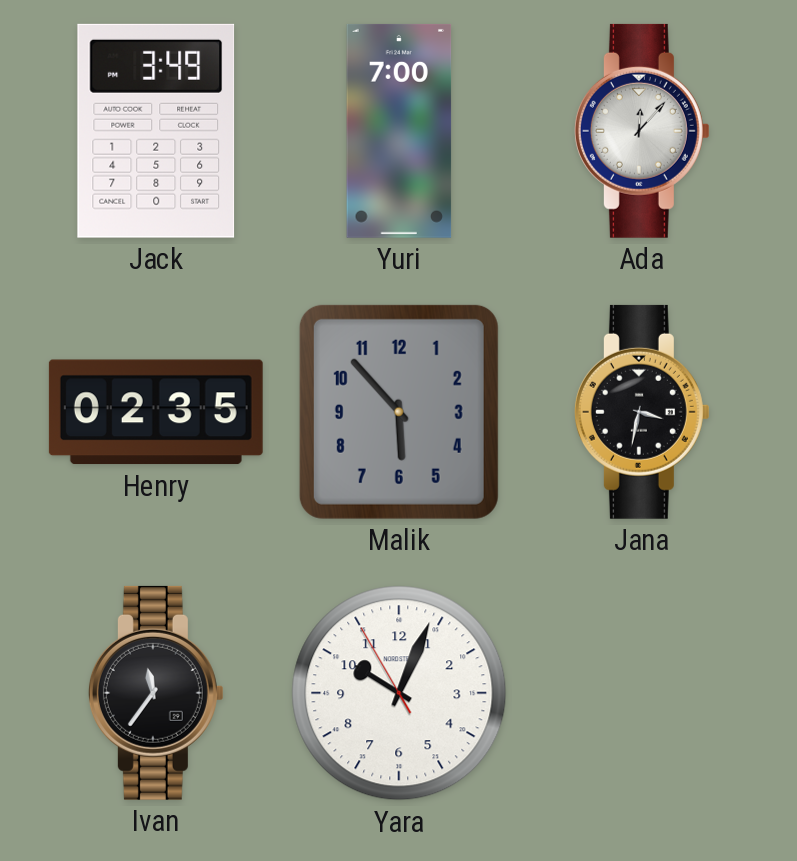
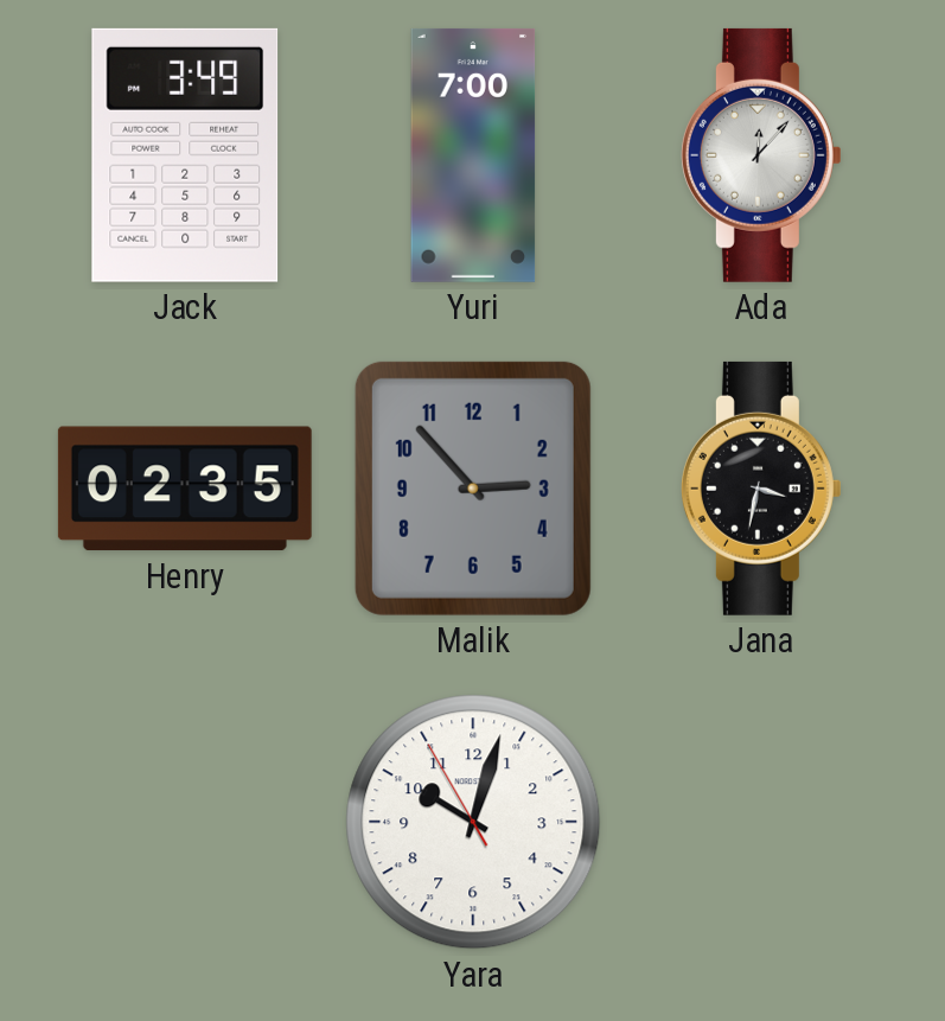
Malik: 5:53 -> 2:53 (473, 489)
Ivan: 11:36 -> none (156, 693)
Yara: 10:03 -> 10:02 (473, 822)
